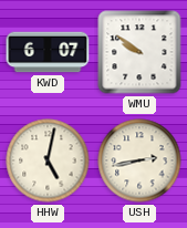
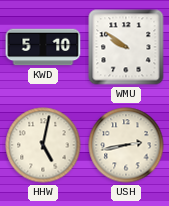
KWD: 6:07 -> 5:10 (43, 47)
